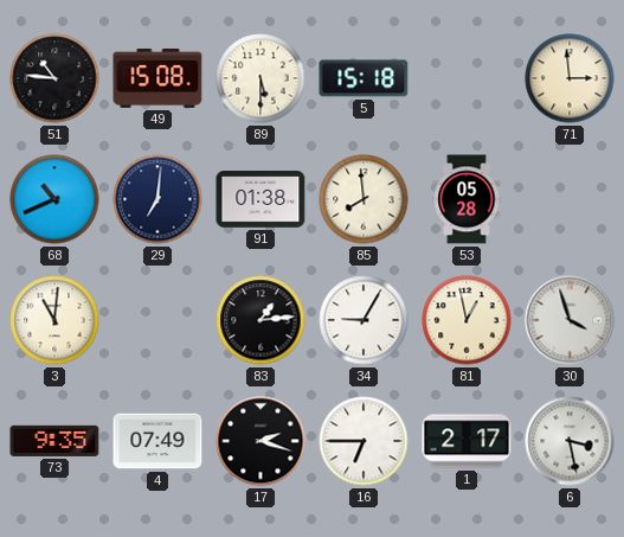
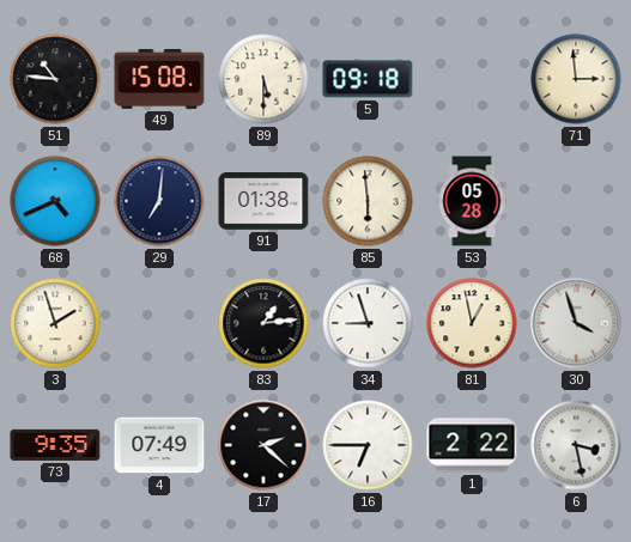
5: 15:18 -> 09:18 (368, 79)
68: 10:41 -> 4:41 (55, 201)
85: 7:59 -> 5:59 (368, 201)
3: 11:01 -> 1:57 (55, 323)
34: 9:05 -> 8:57 (368, 323)
17: 2:18 -> 2:22 (263, 445)
1: 2:17 -> 2:22 (472, 445)
